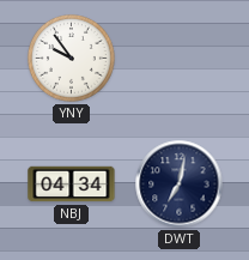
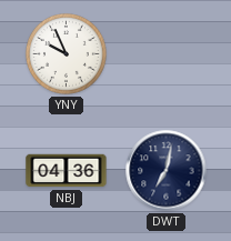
YNY: 9:54 -> 9:56 (67, 54)
NBJ: 04:34 -> 04:36 (67, 171)
